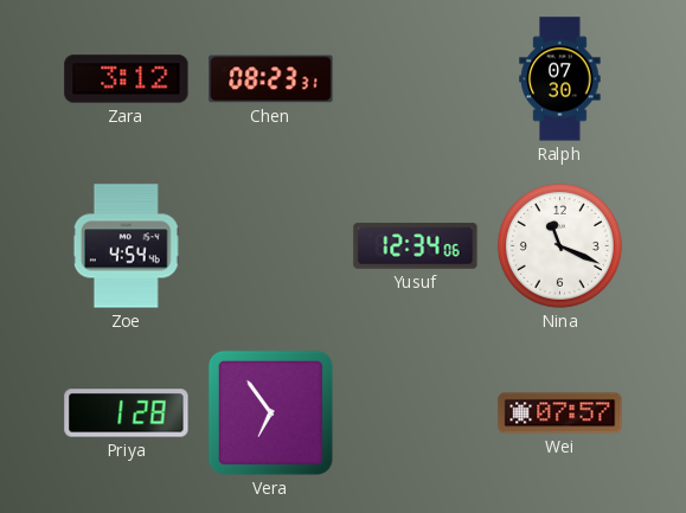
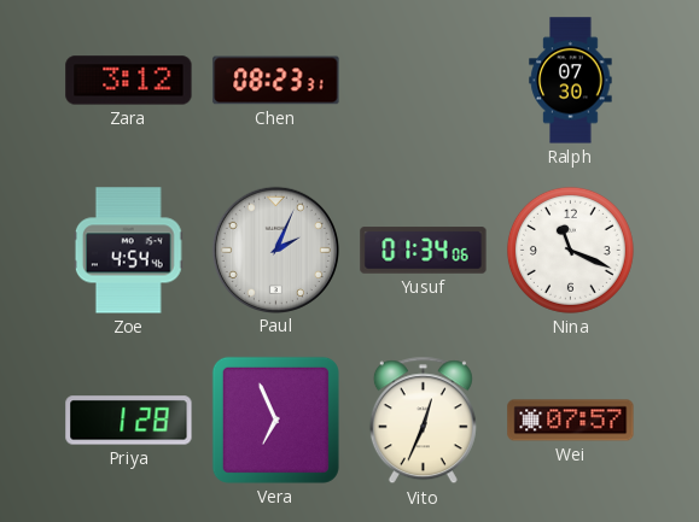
Paul: none -> 2:04 (275, 250)
Yusuf: 12:34 -> 01:34 (424, 251)
Vera: 6:54 -> 6:56 (275, 420)
Vito: none -> 12:34 (423, 421)
